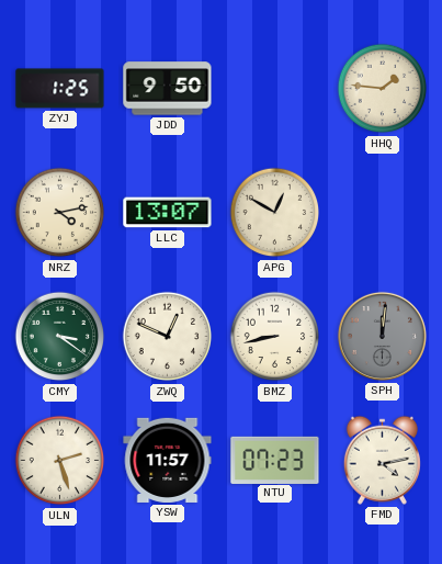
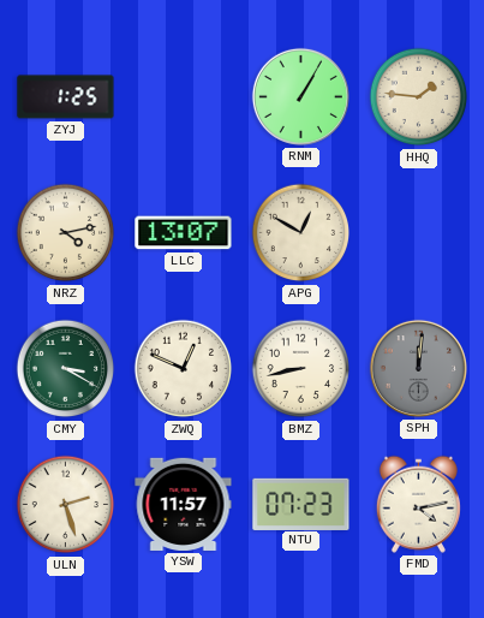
JDD: 9:50 -> none (168, 89)
RNM: none -> 1:05 (300, 96)
CMY: 3:21 -> 3:20 (66, 369)
